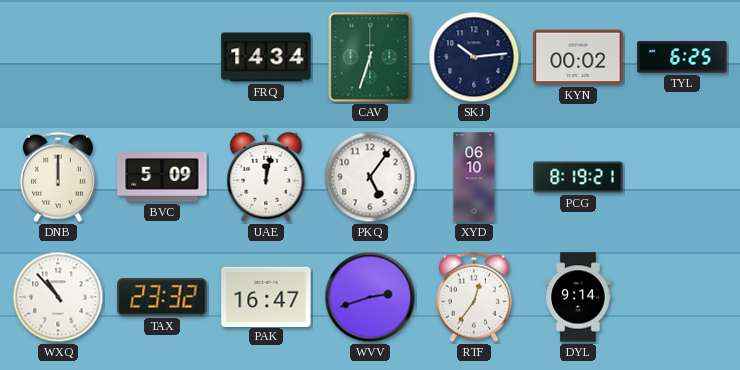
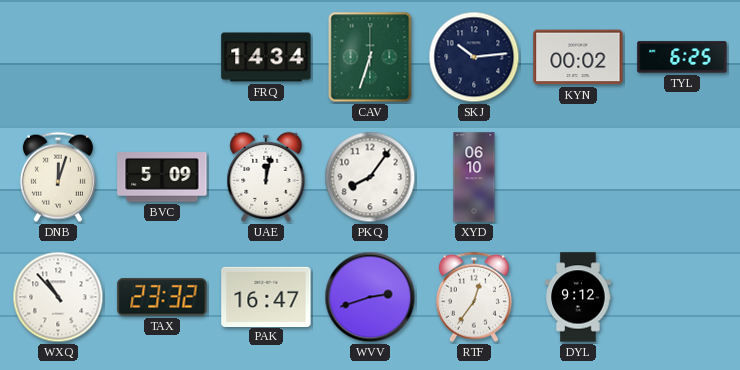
DNB: 12:00 -> 12:03 (58, 177)
PKQ: 5:06 -> 8:06 (370, 177)
PCG: 8:19 -> none (578, 177)
DYL: 9:14 -> 9:12 (578, 297)
